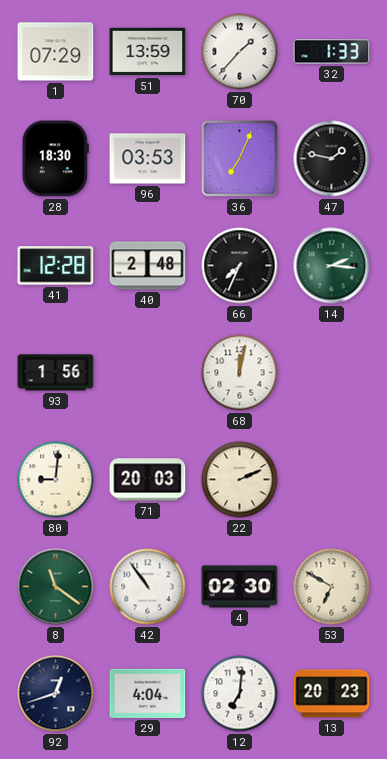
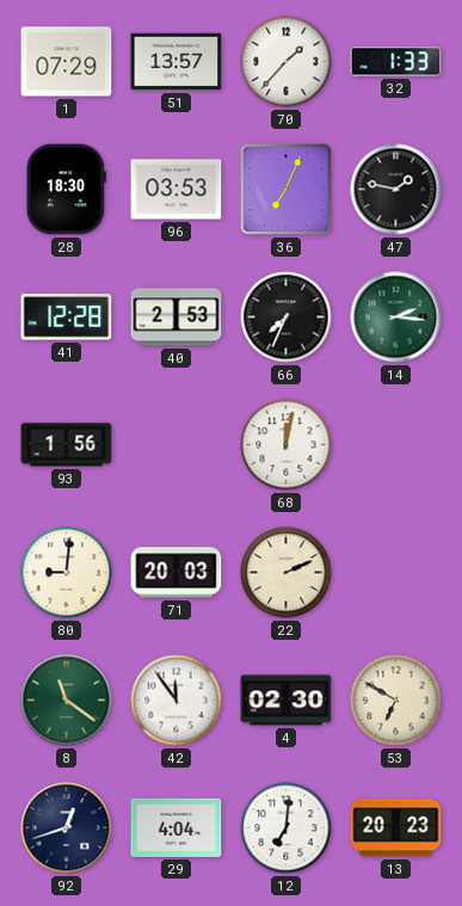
51: 13:59 -> 13:57 (177, 62)
40: 2:48 -> 2:53 (177, 318)
42: 10:54 -> 11:54 (177, 701)
